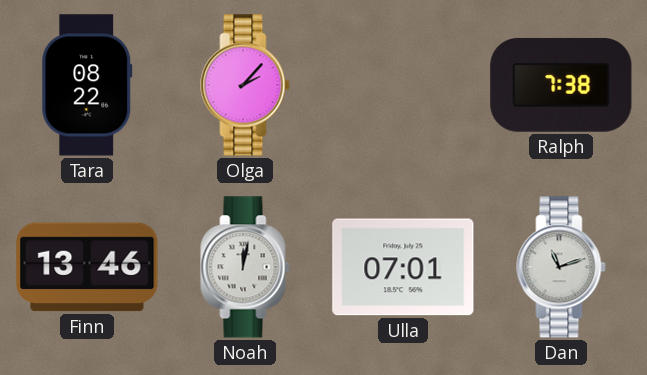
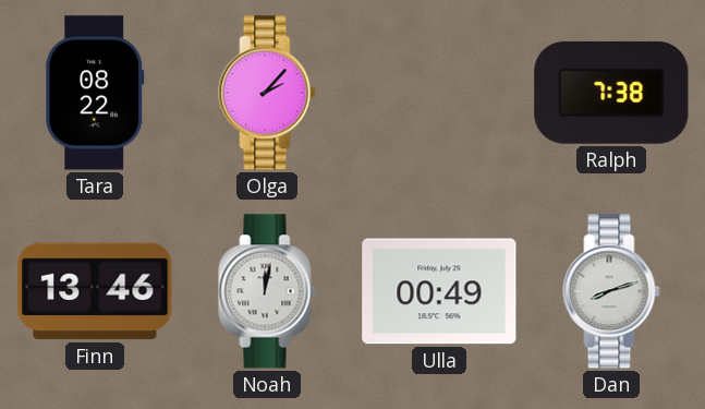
Ulla: 07:01 -> 00:49 (439, 291)
Dan: 11:12 -> 8:12 (611, 291)
